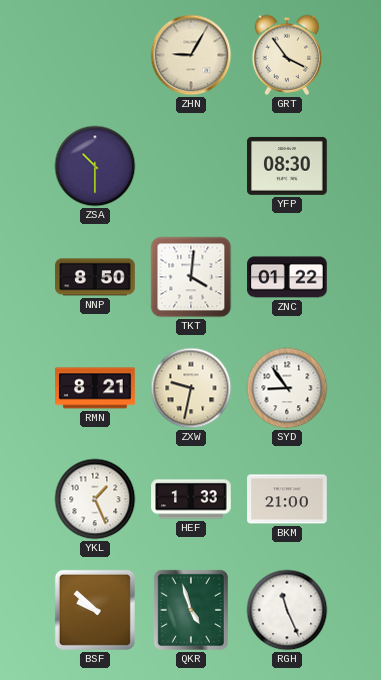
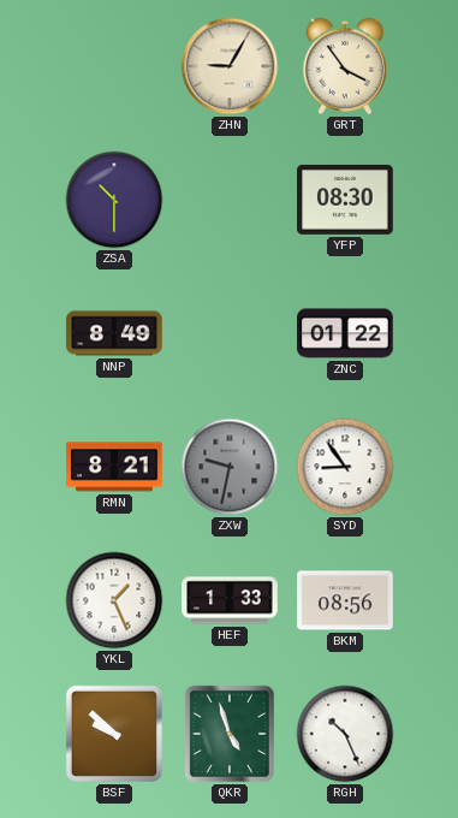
NNP: 8:50 -> 8:49 (114, 333)
TKT: 4:01 -> none (191, 277)
ZXW dial: cream -> grey (230, 467)
BKM: 21:00 -> 08:56 (345, 600)
RGH: 11:26 -> 10:26 (345, 734)
